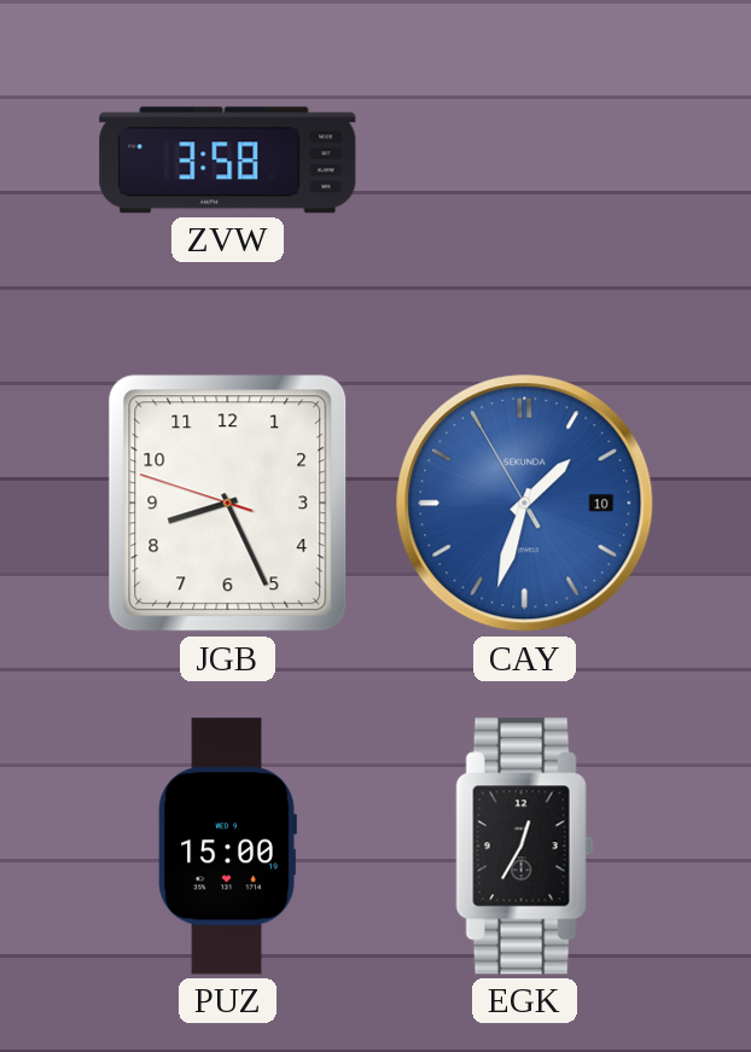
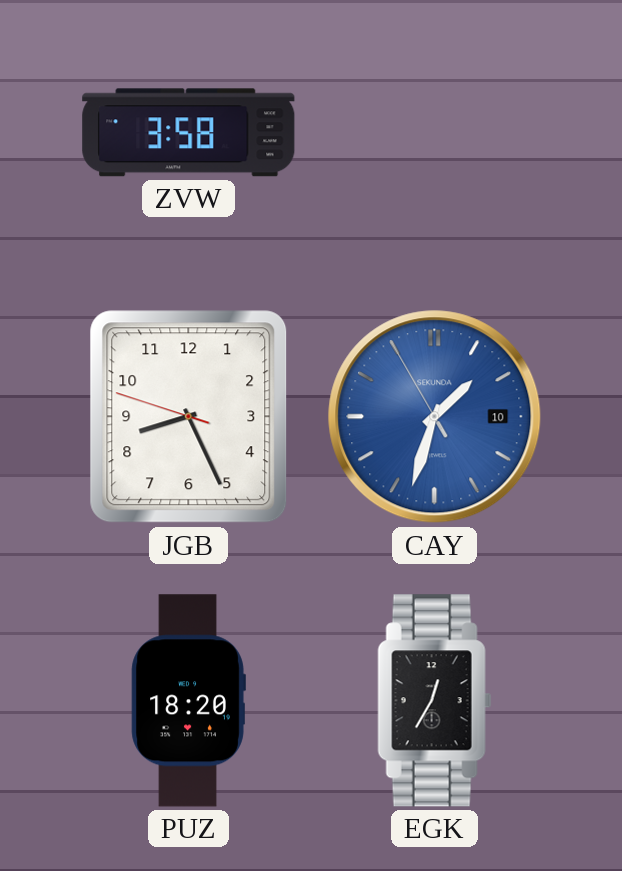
PUZ: 15:00 -> 18:20 (188, 701)
